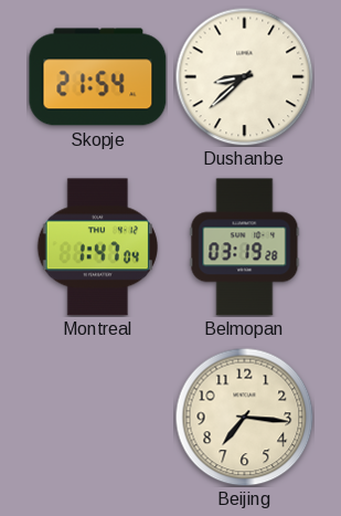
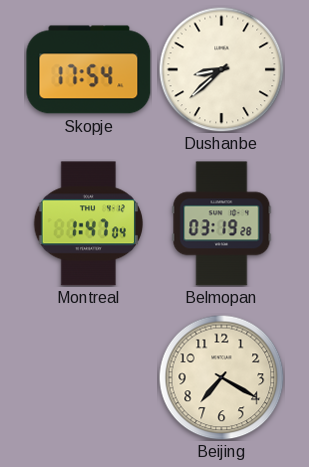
Skopje: 21:54 -> 17:54 (89, 70)
Beijing: 7:16 -> 7:20 (221, 377)
